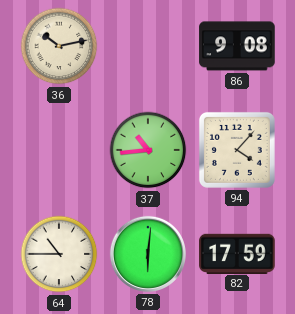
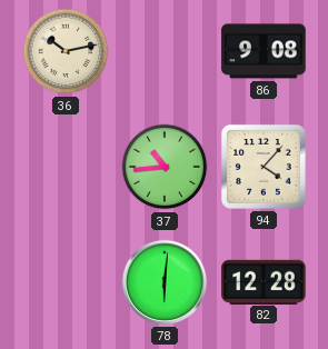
64: 10:45 -> none (59, 254)
82: 17:59 -> 12:28 (264, 281)
